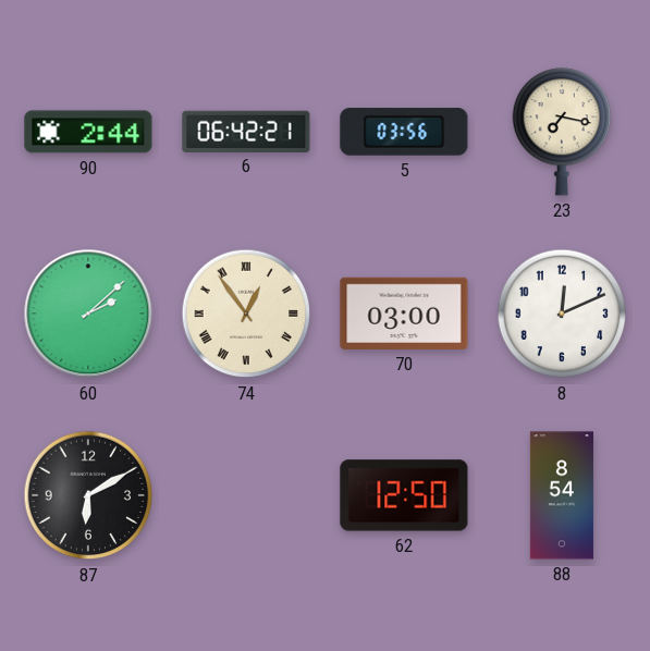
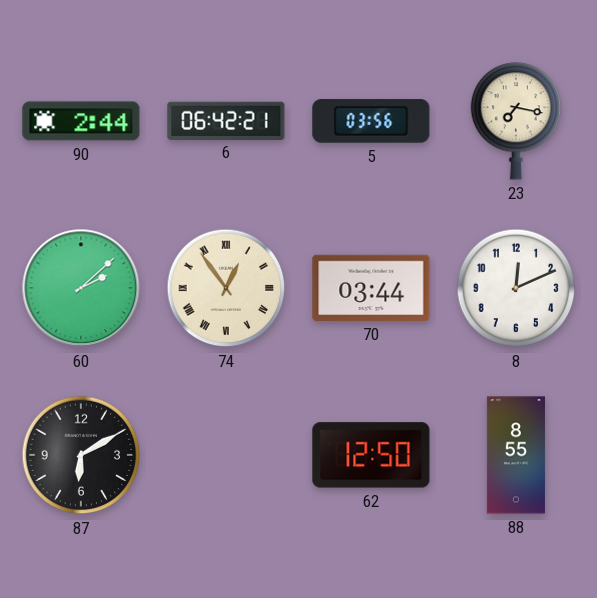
70: 03:00 -> 03:44 (371, 288)
88: 8:54 -> 8:55 (516, 455)
